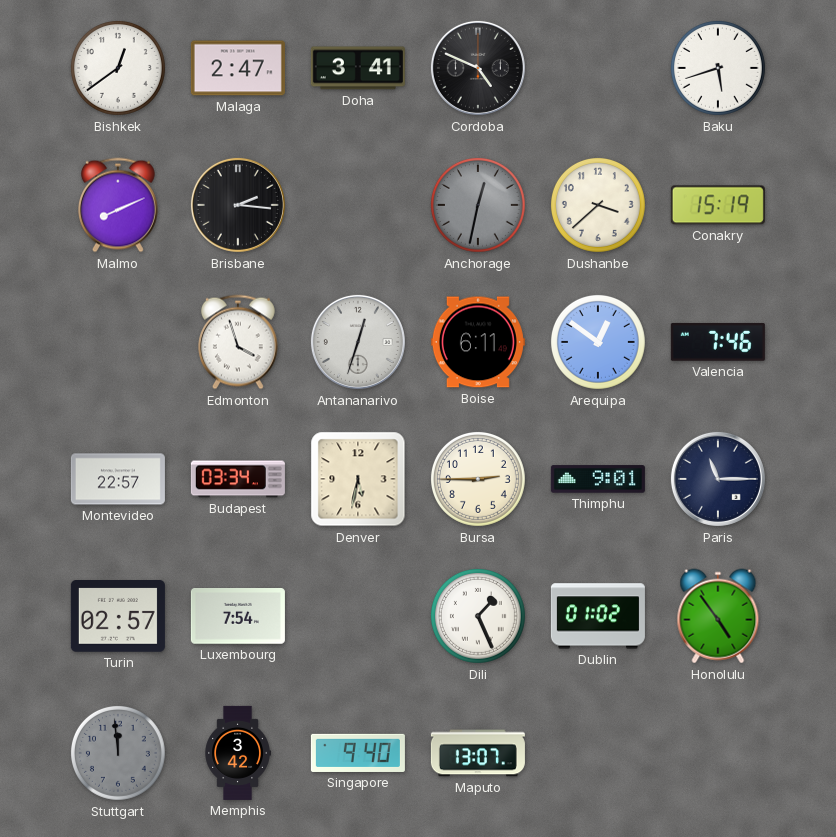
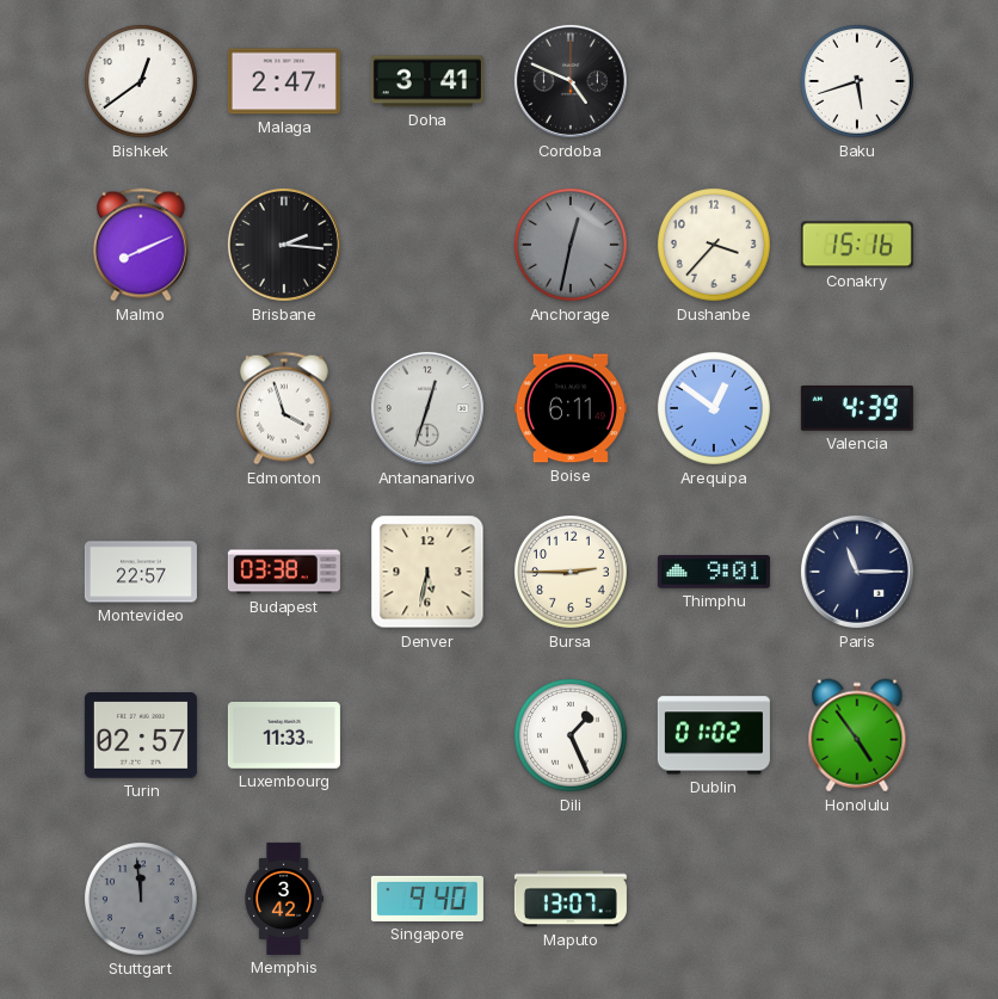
Dushanbe: 3:38 -> 3:37 (714, 245)
Conakry: 15:19 -> 15:16 (857, 245)
Valencia: 7:46 -> 4:39 (857, 408)
Budapest: 03:34 -> 03:38 (284, 572)
Luxembourg: 7:54 -> 11:33 (284, 735)
